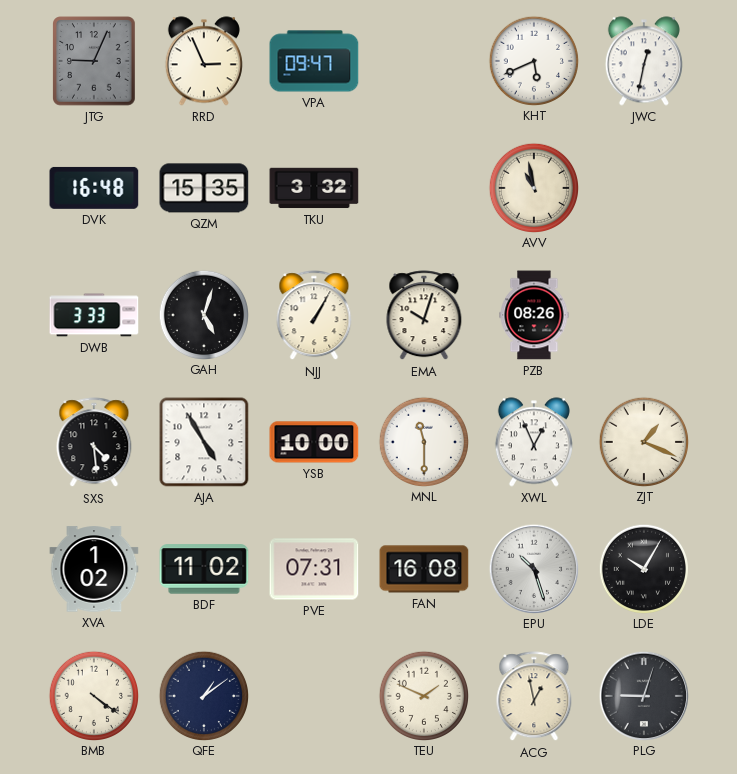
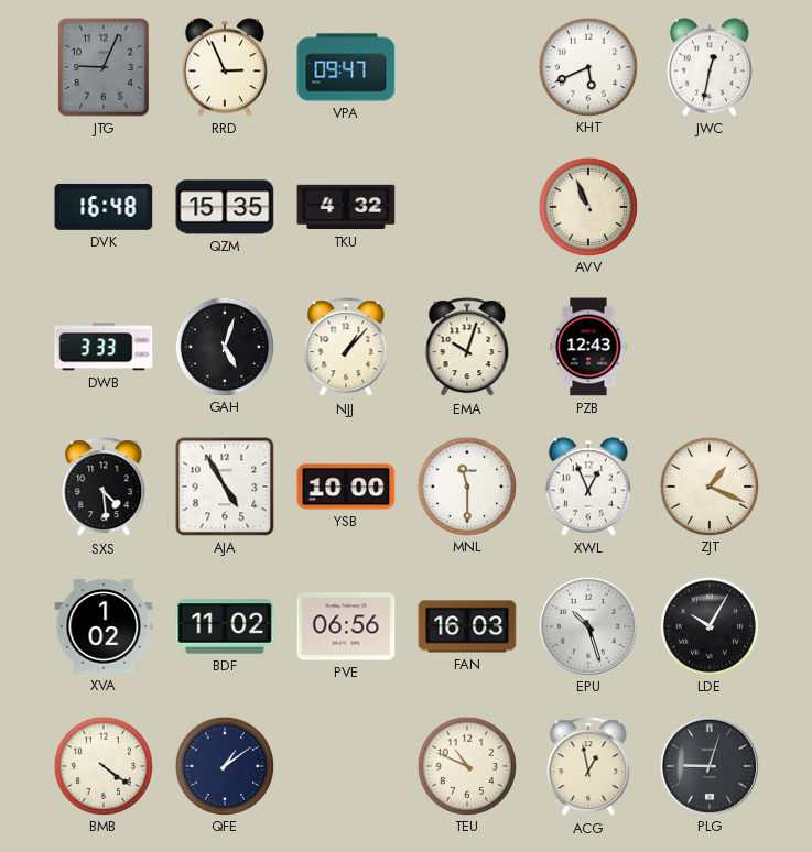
TKU: 3:32 -> 4:32 (346, 207)
AVV: 10:58 -> 10:56 (587, 206)
NJJ: 1:05 -> 1:07 (346, 348)
PZB: 08:26 -> 12:43 (588, 347)
PVE: 07:31 -> 06:56 (346, 626)
FAN: 16:08 -> 16:03 (467, 626)
TEU: 1:49 -> 10:49 (466, 765)
